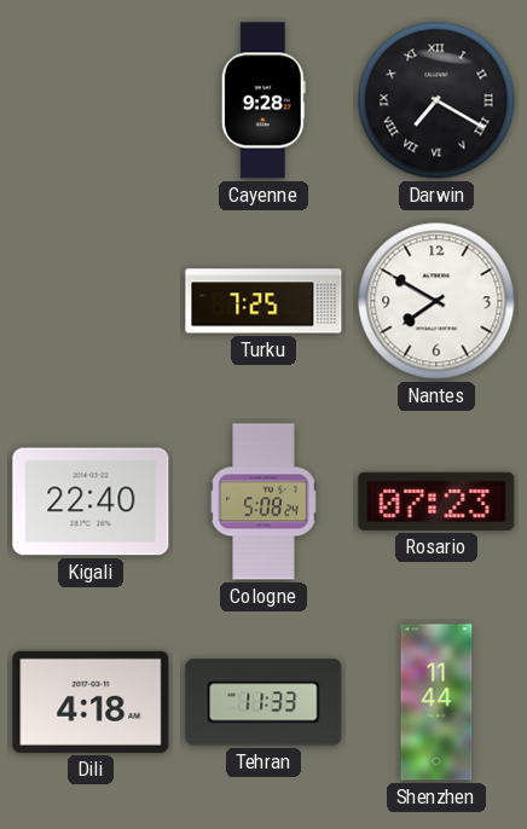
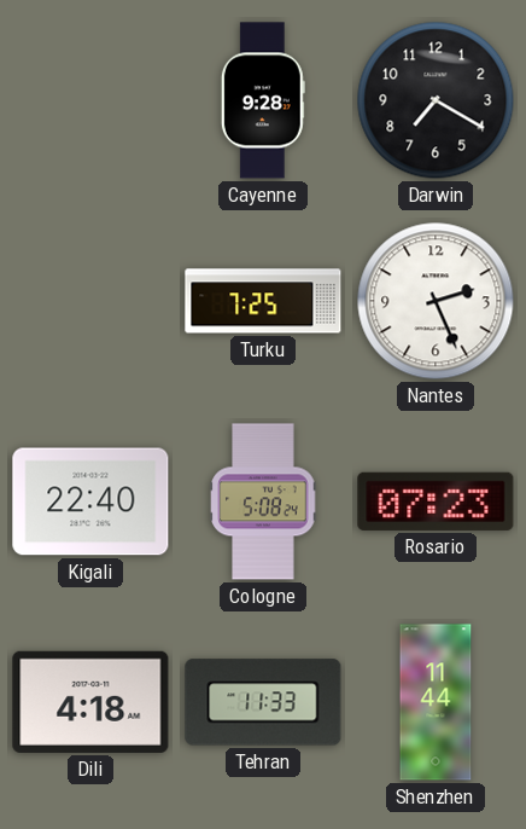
Darwin numerals: Roman -> Arabic (436, 100)
Nantes: 7:50 -> 2:26 (436, 301)
